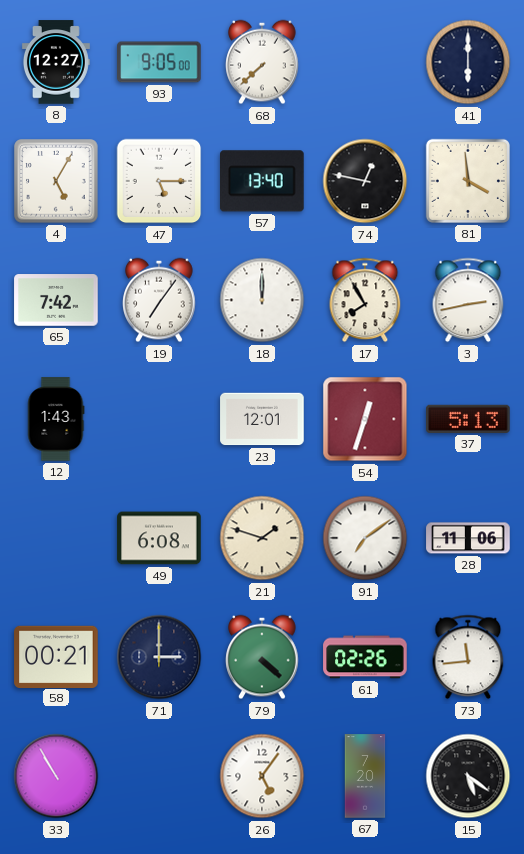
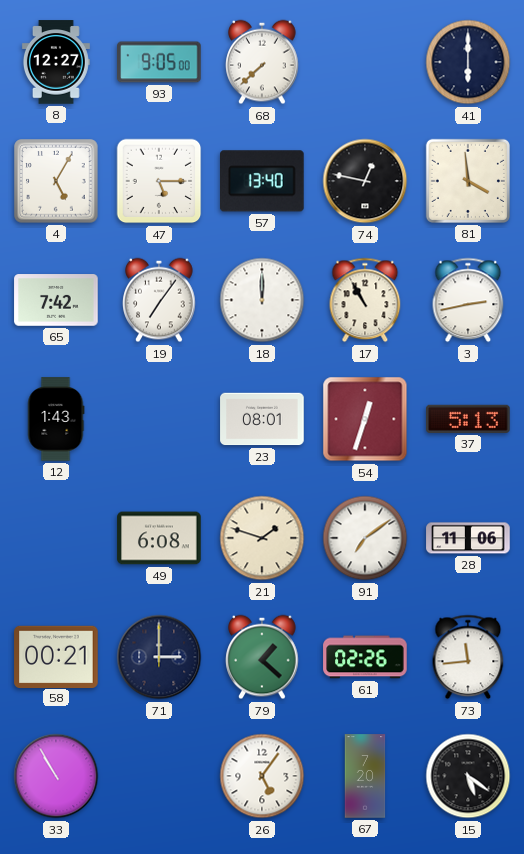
17: 7:55 -> 10:55 (365, 300)
23: 12:01 -> 08:01 (262, 419)
79: 4:22 -> 1:22 (262, 657)
